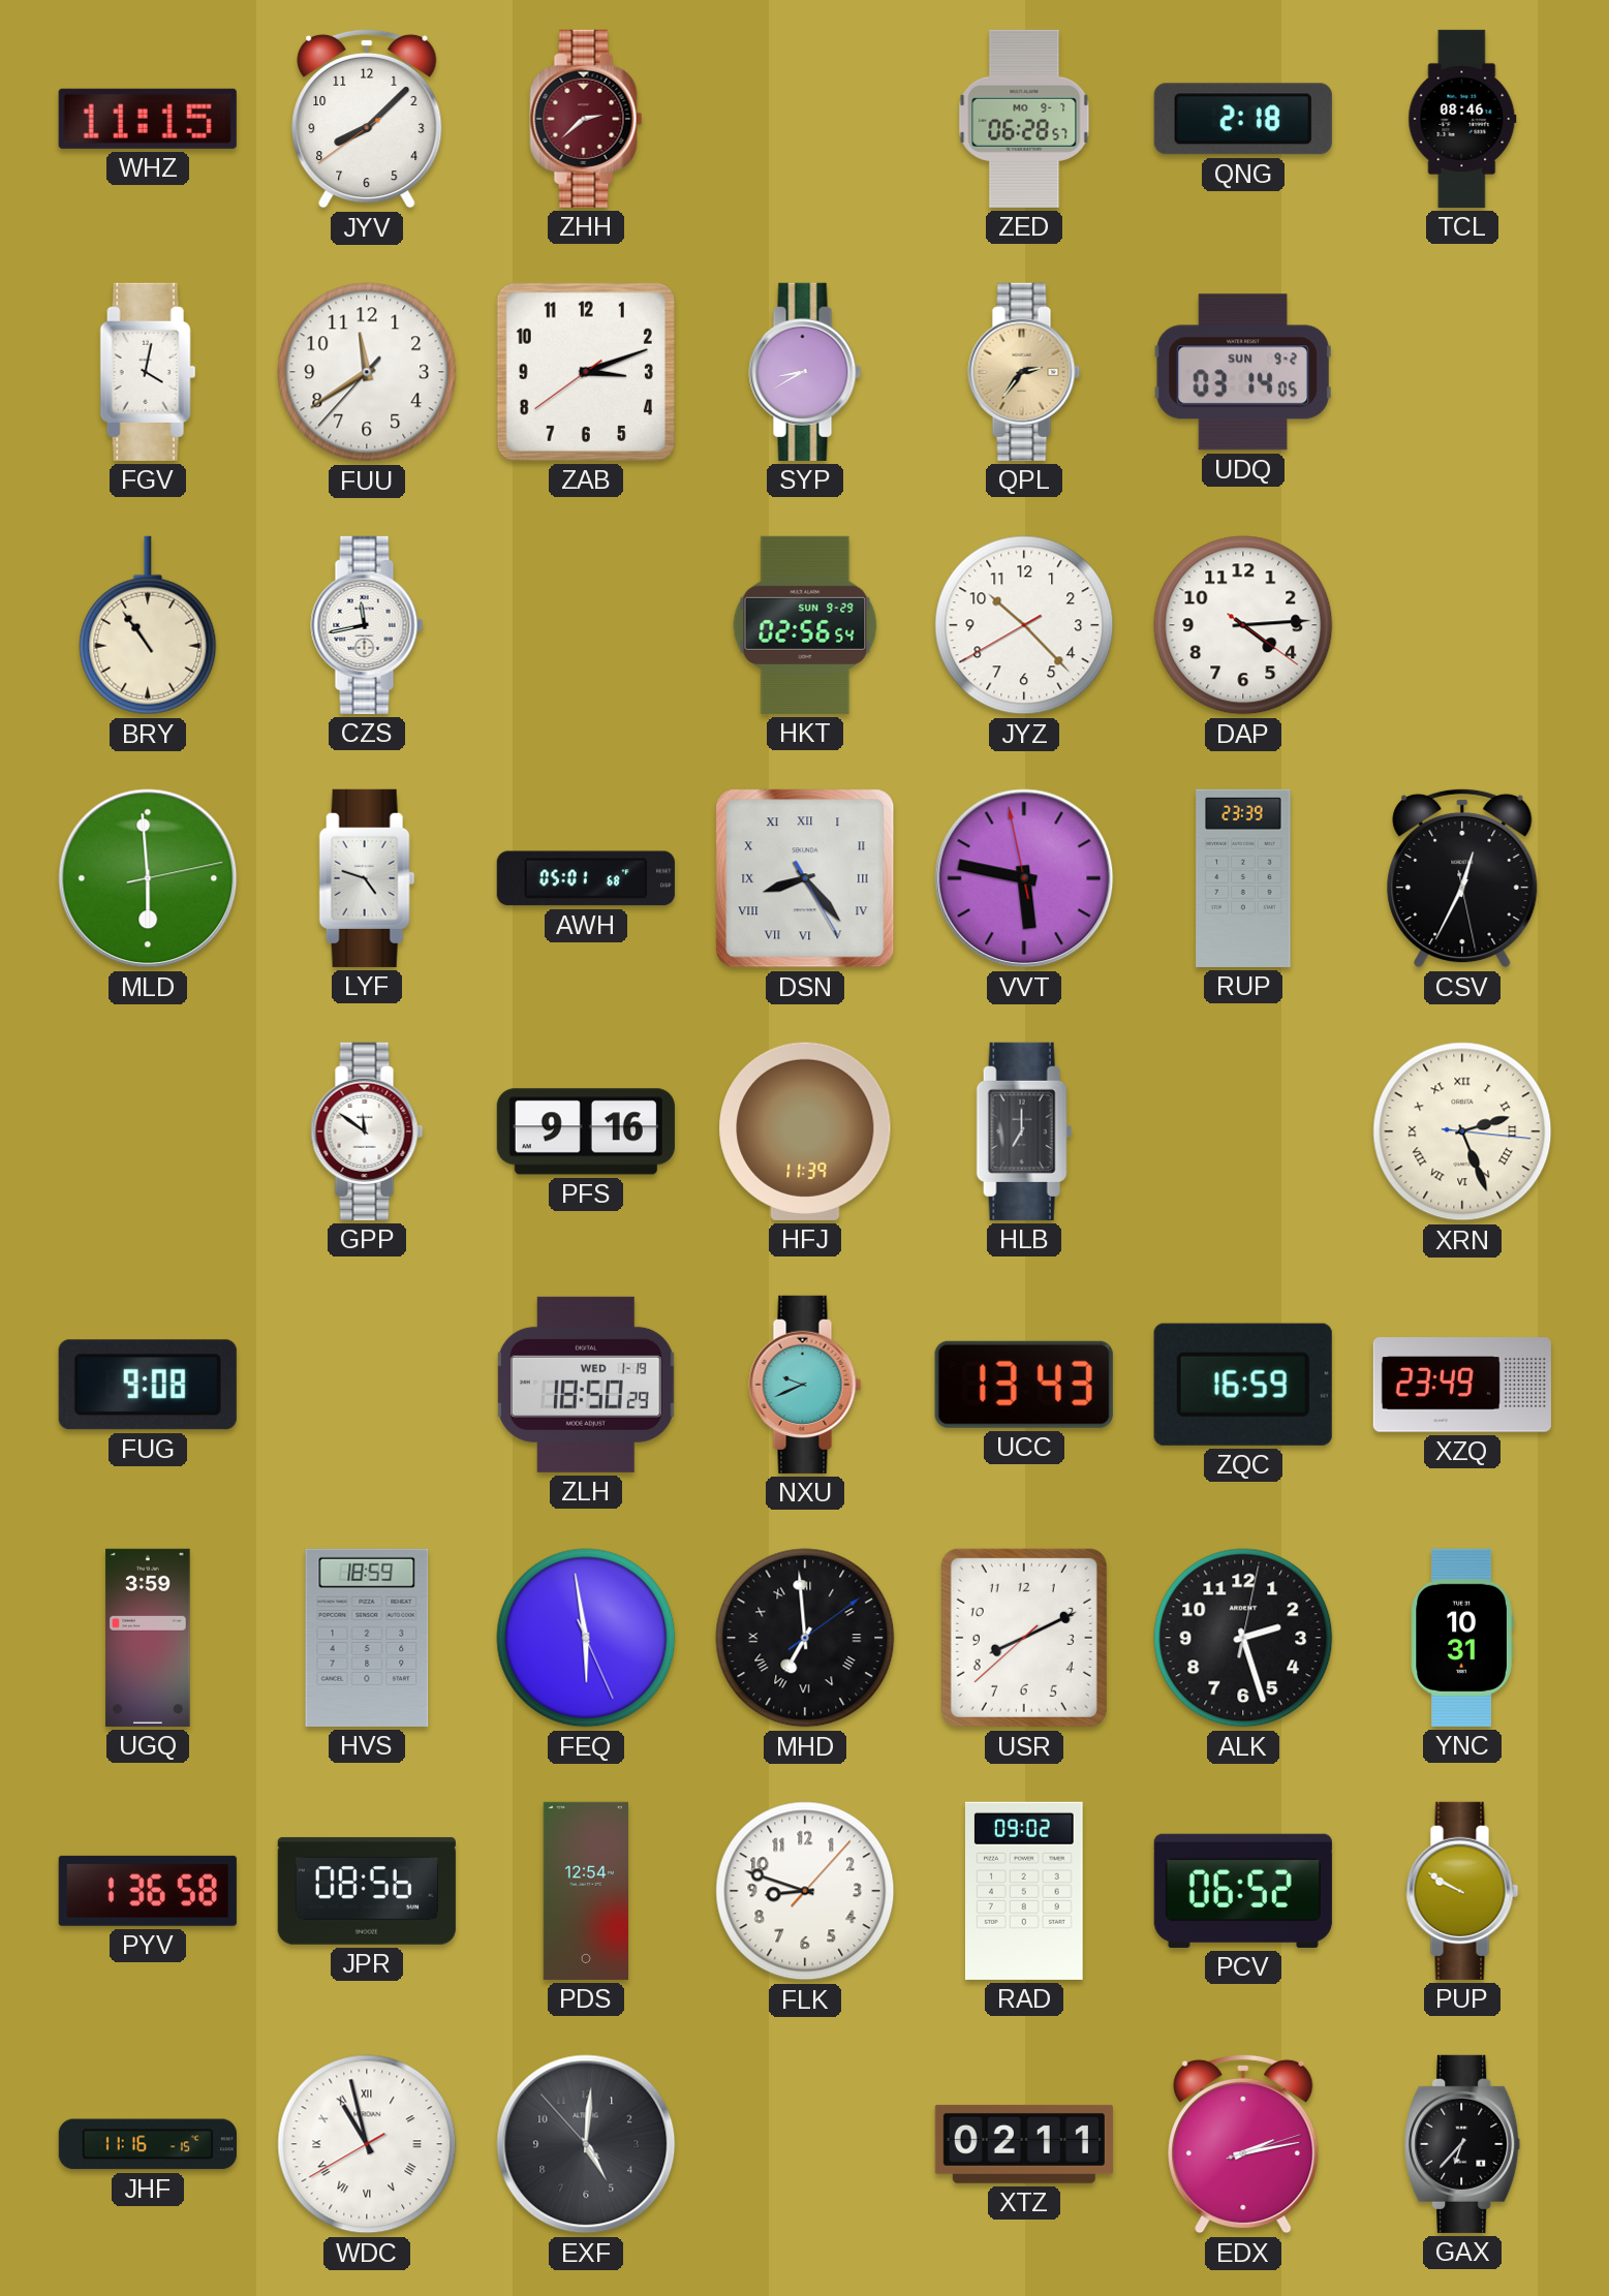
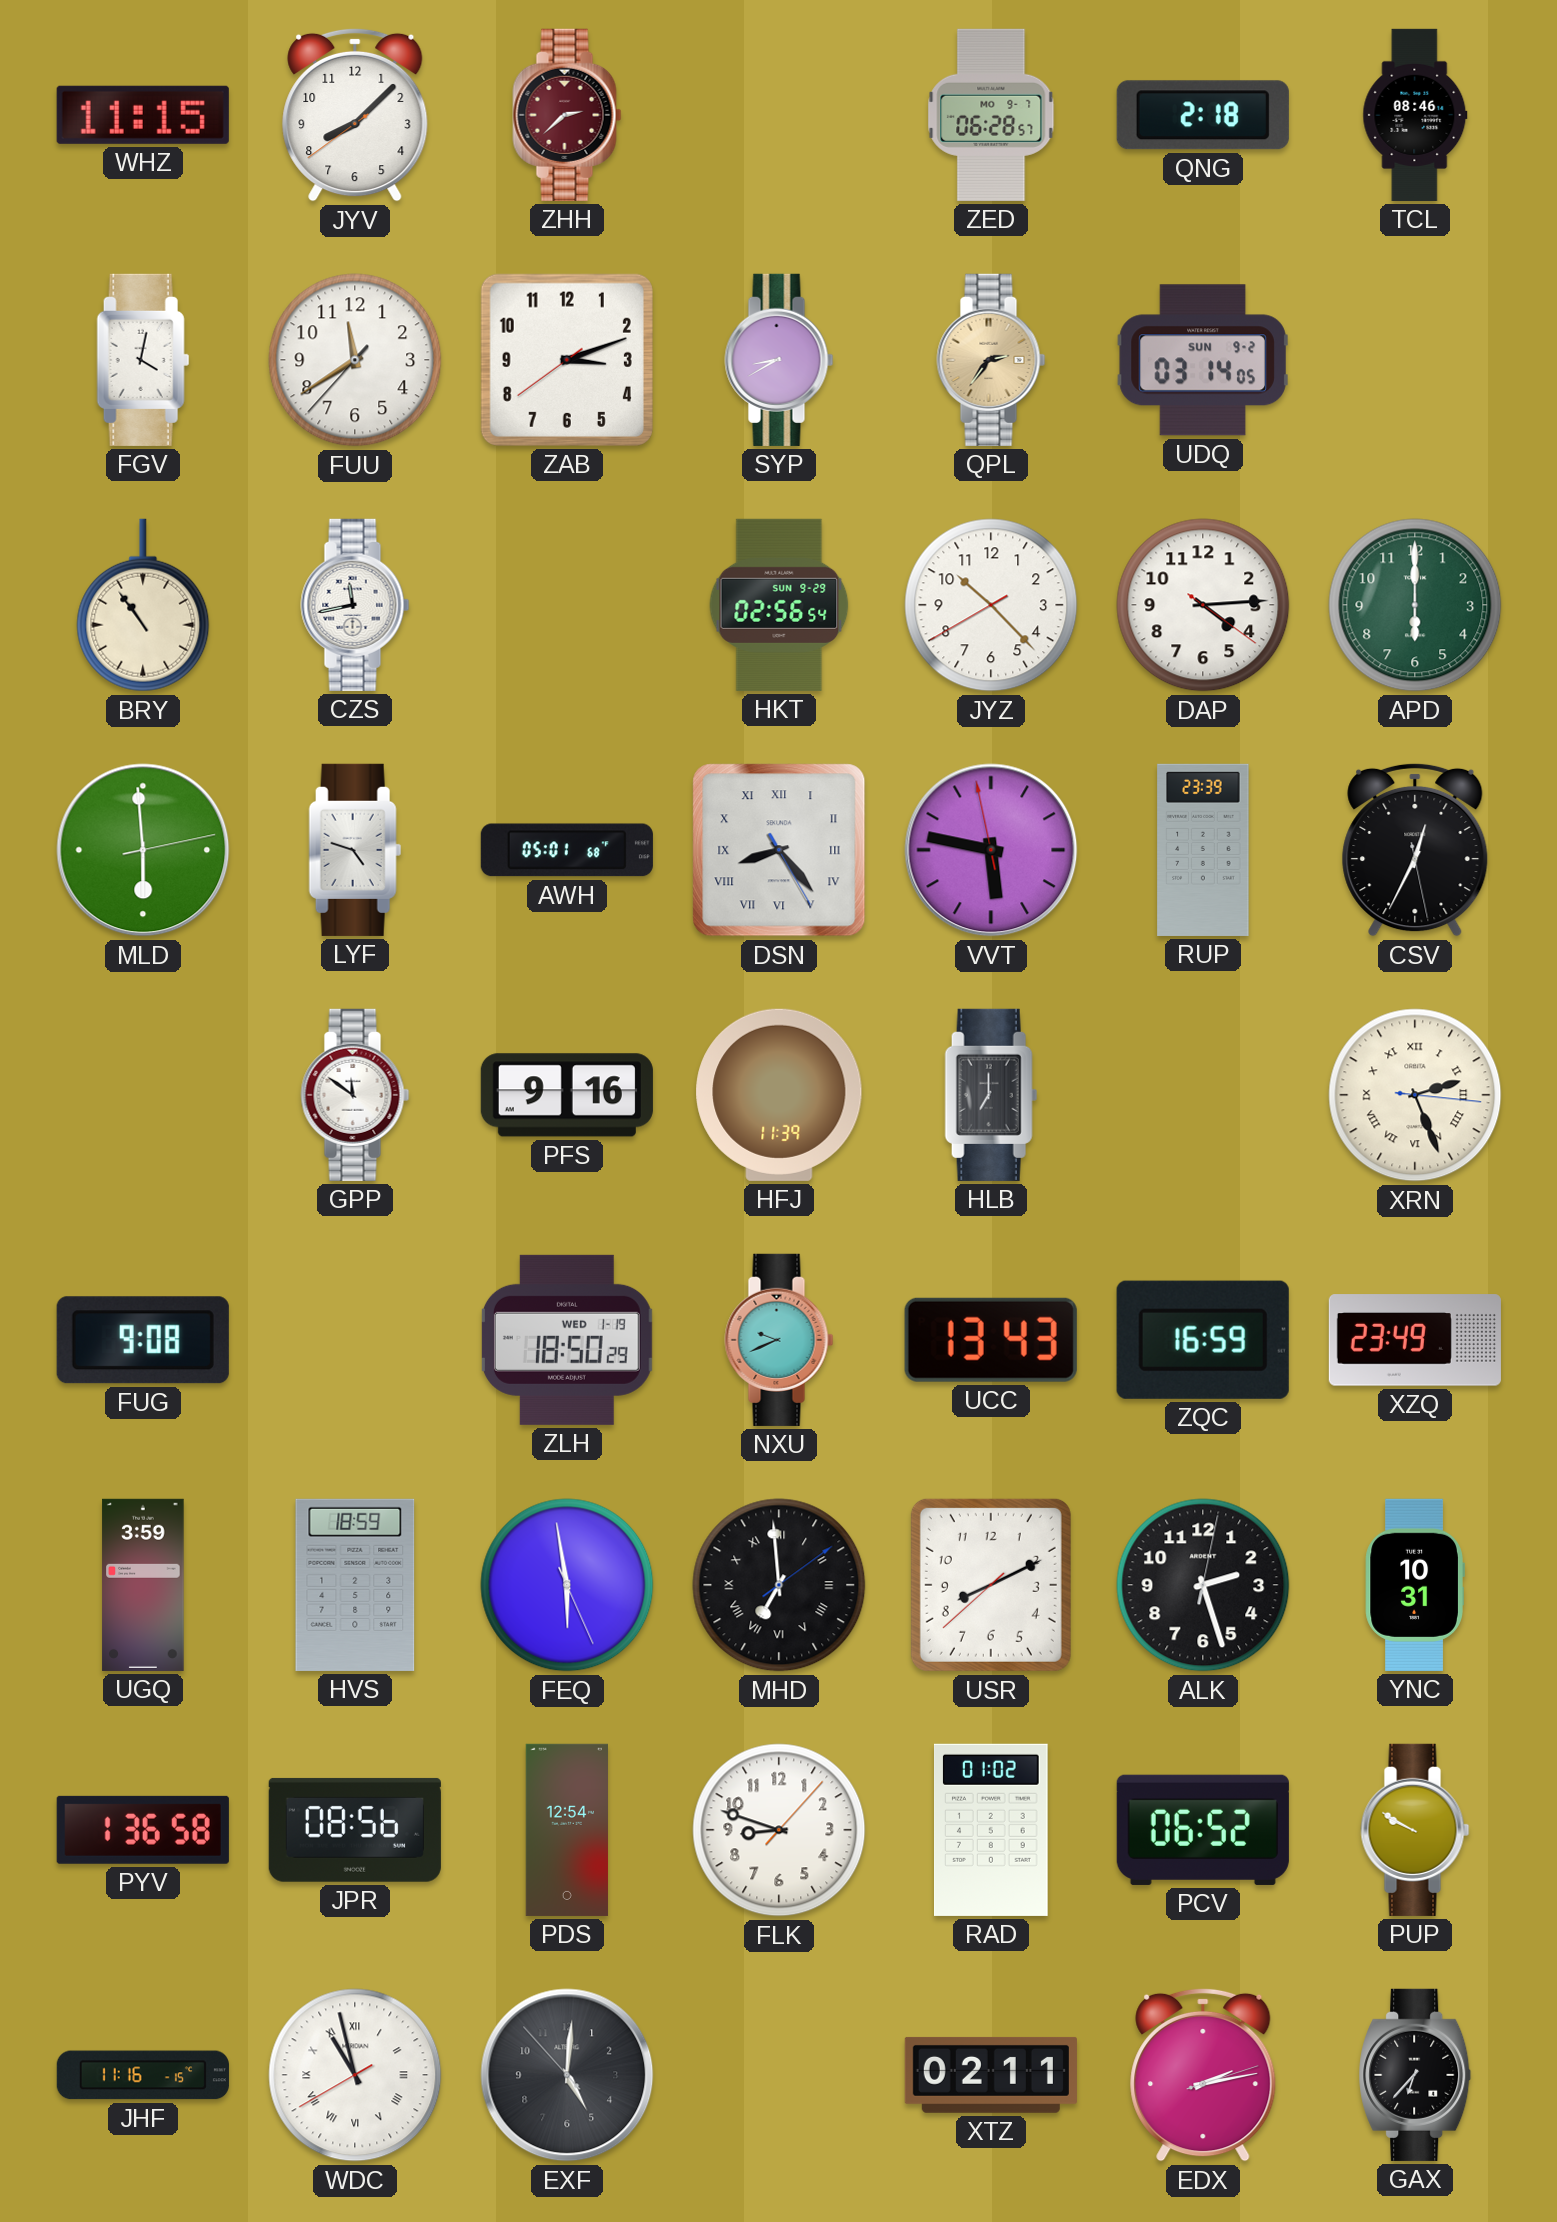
APD: none -> 6:00 (1415, 605)
RAD: 09:02 -> 01:02 (992, 1830)
